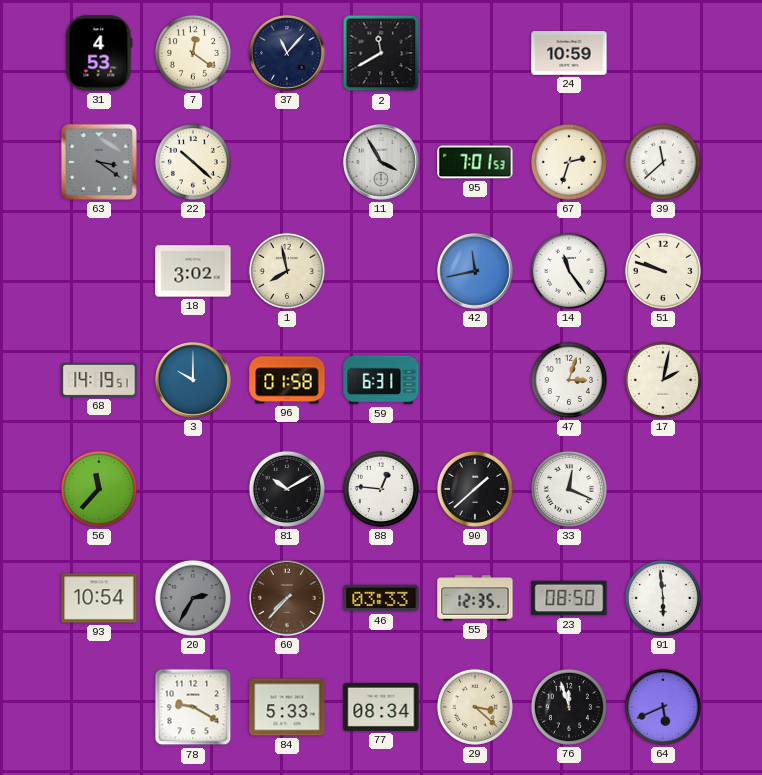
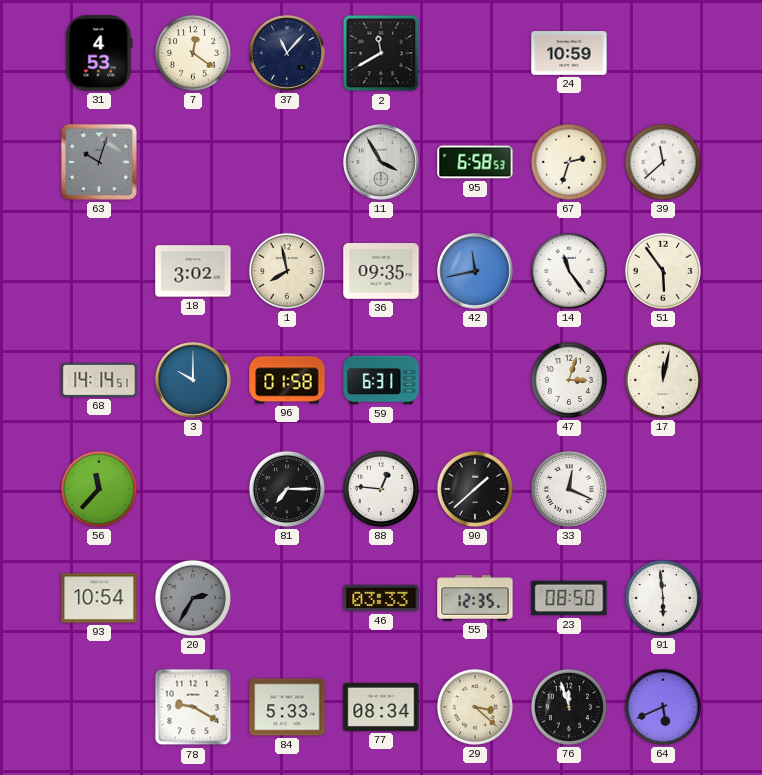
63: 3:21 -> 10:03 (99, 162)
22: 10:22 -> none (193, 162)
95: 7:01 -> 6:58 (475, 162)
36: none -> 09:35 (381, 272)
51: 9:48 -> 5:54 (663, 271)
68: 14:19 -> 14:14 (99, 380)
17: 2:02 -> 12:02 (663, 380)
81: 10:10 -> 7:15 (287, 489)
60: 7:37 -> none (287, 598)
